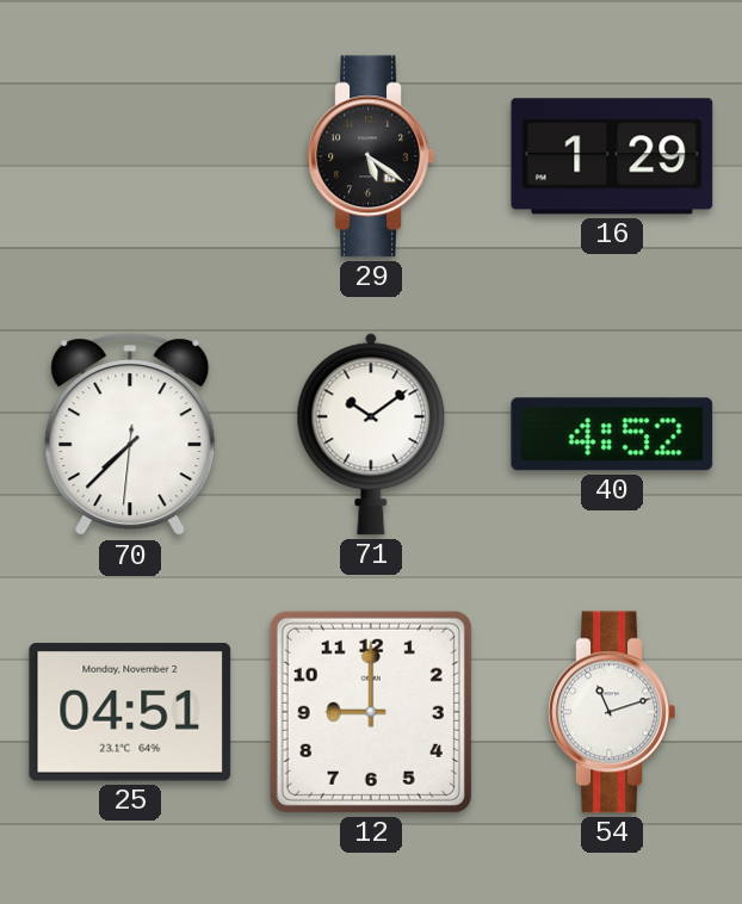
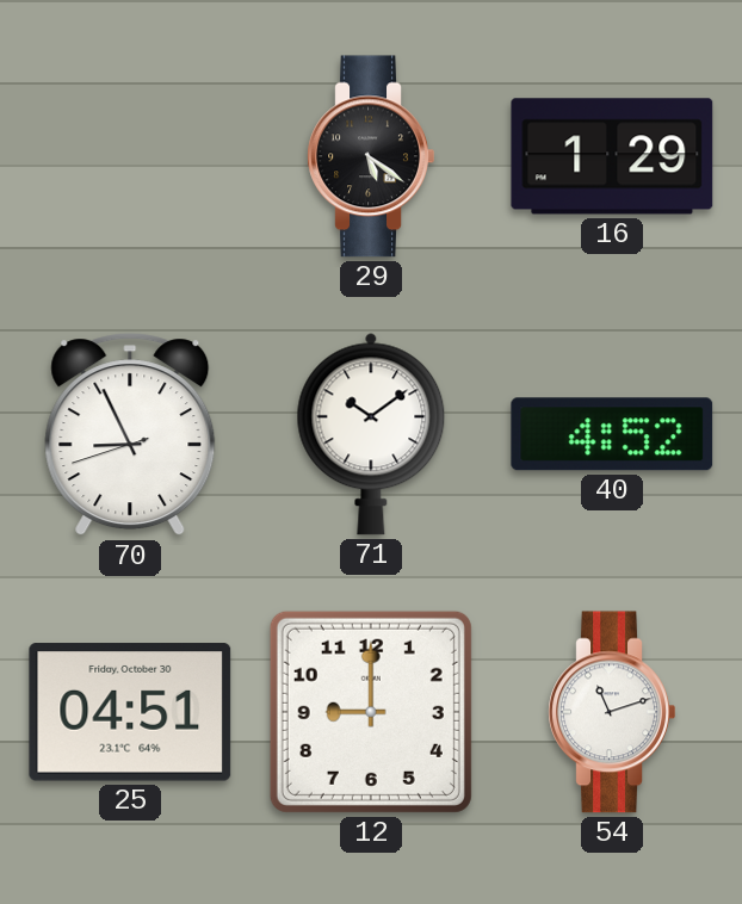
70: 7:37 -> 8:55 (130, 435)
25 date: Monday, November 2 -> Friday, October 30 (130, 712)
